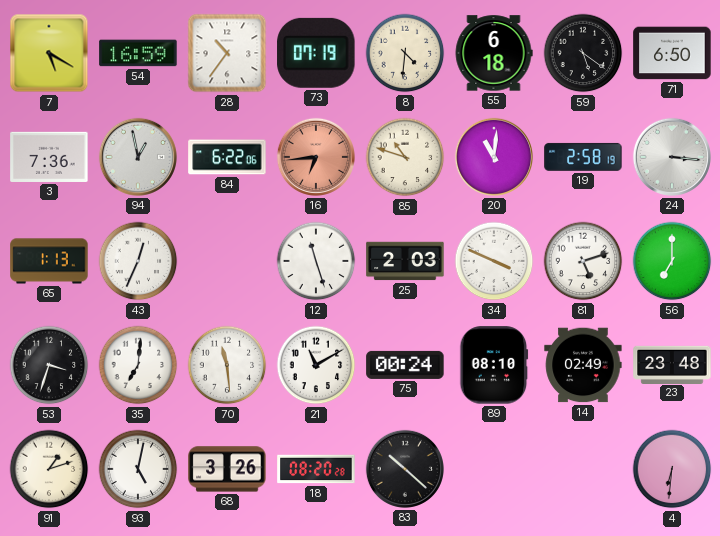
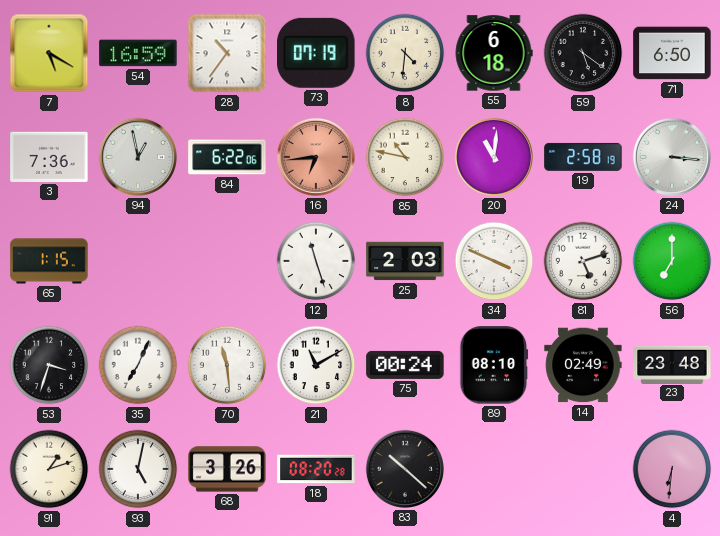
85: 10:48 -> 10:47 (405, 157)
65: 1:13 -> 1:15 (49, 261)
43: 12:34 -> none (138, 261)
35: 7:01 -> 7:04 (138, 365)
